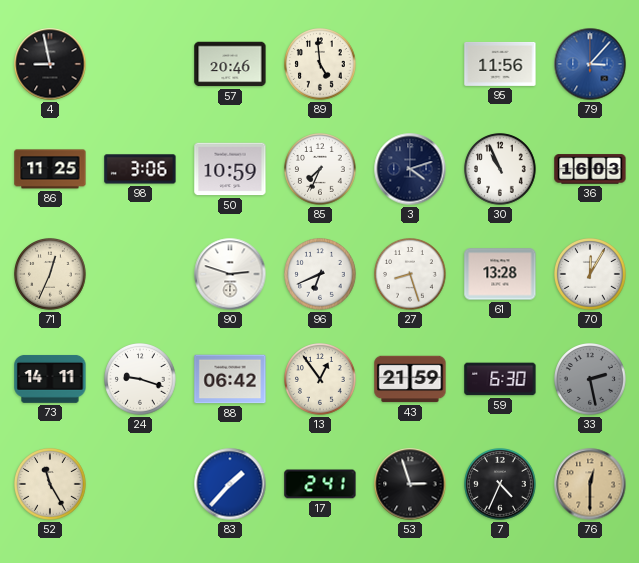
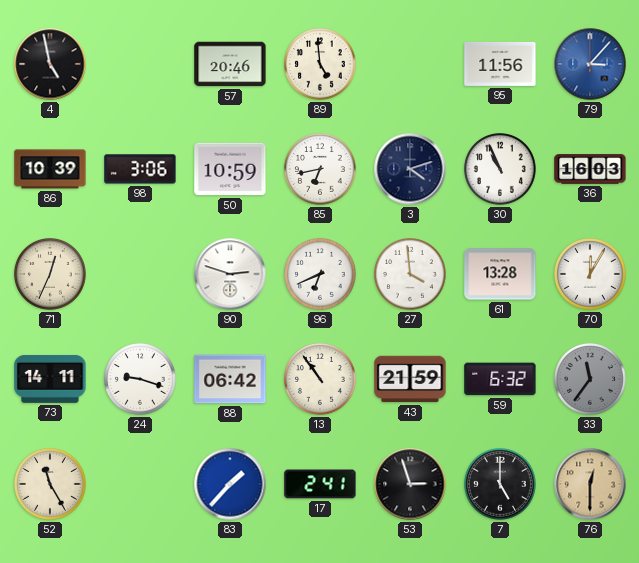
4: 8:58 -> 4:58 (50, 64)
86: 11:25 -> 10:39 (50, 169)
85: 7:34 -> 6:43 (321, 170)
27: 8:27 -> 3:59 (411, 275)
13: 12:54 -> 10:54 (321, 380)
59: 6:30 -> 6:32 (500, 379)
33: 2:28 -> 11:36 (591, 380)
7: 4:34 -> 5:00 (501, 485)
